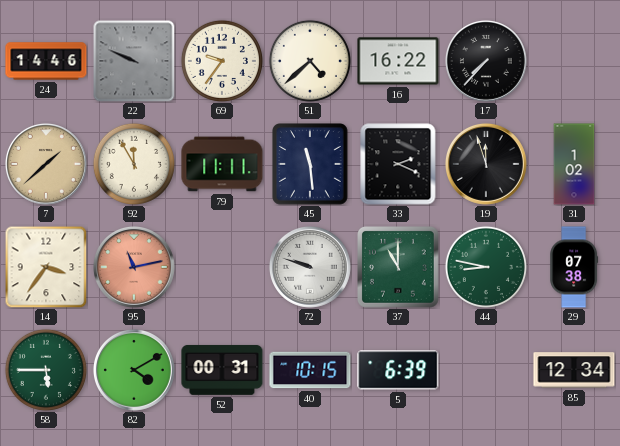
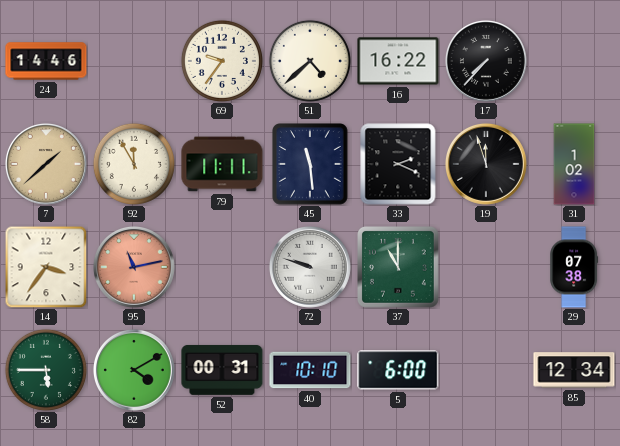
22: 9:49 -> none (134, 61)
44: 8:47 -> none (486, 267)
40: 10:15 -> 10:10 (310, 370)
5: 6:39 -> 6:00 (398, 370)
